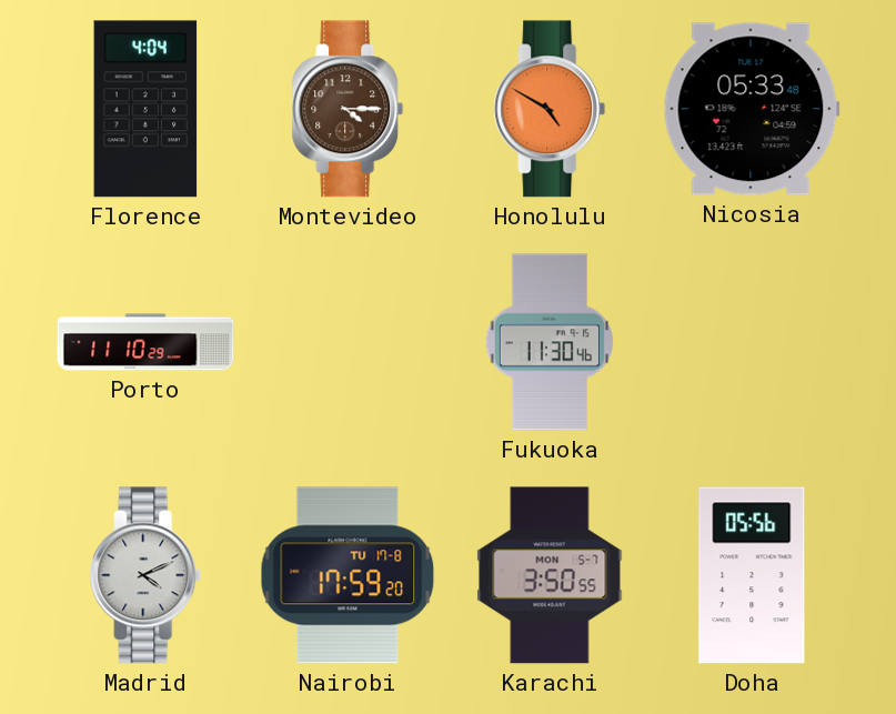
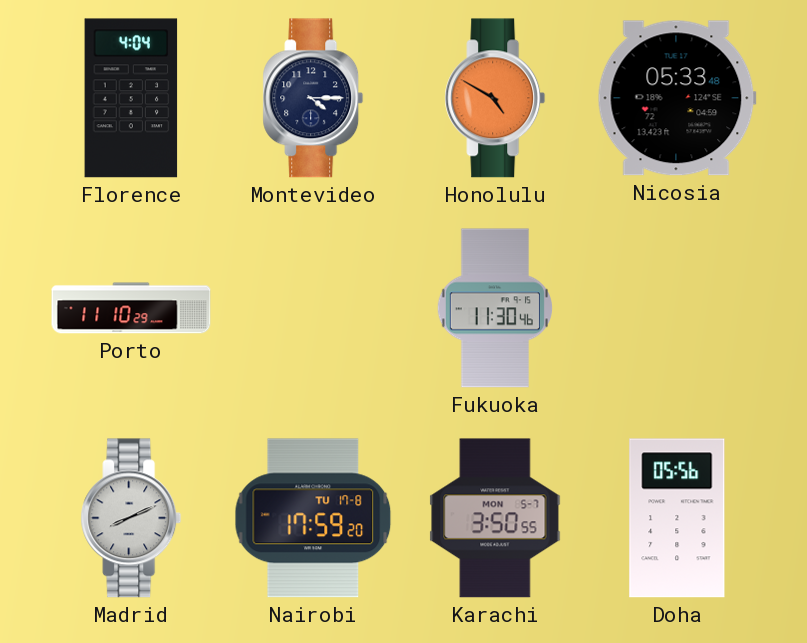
Montevideo dial: brown -> navy (313, 98)
Madrid: 4:11 -> 8:11 (131, 518)
